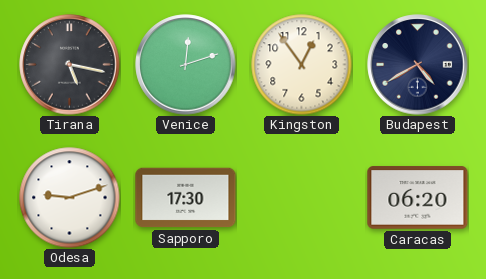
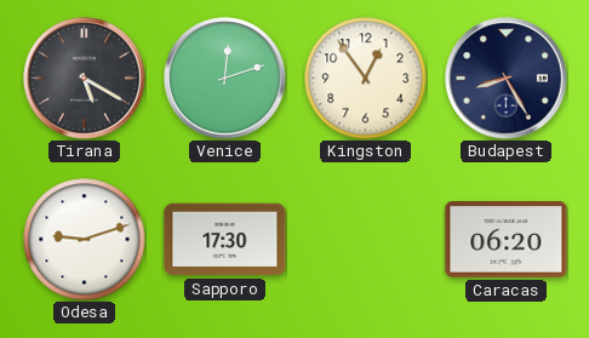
Tirana: 5:17 -> 5:20 (85, 79)
Budapest: 4:40 -> 8:25 (507, 79)
